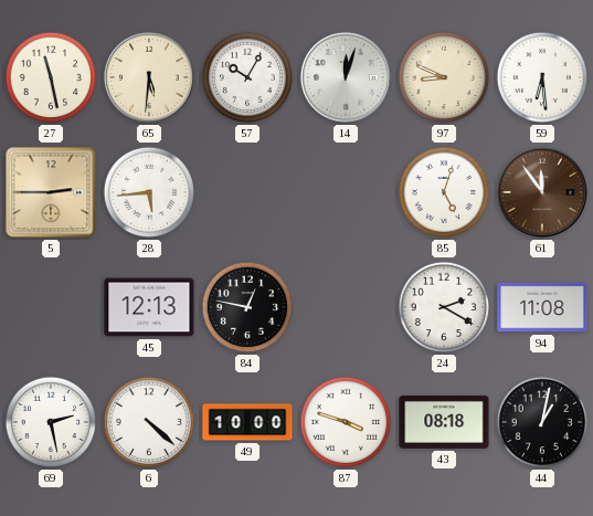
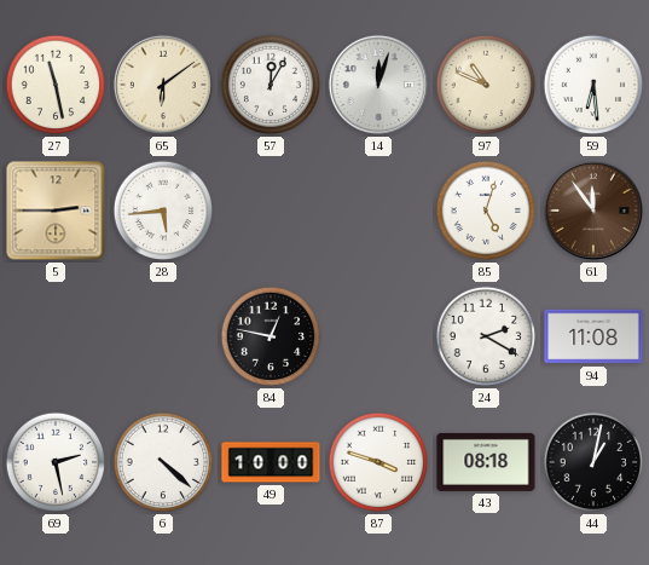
65: 5:31 -> 6:09 (163, 85)
57: 10:05 -> 12:05 (271, 85)
97: 8:49 -> 10:49 (486, 85)
45: 12:13 -> none (149, 307)
